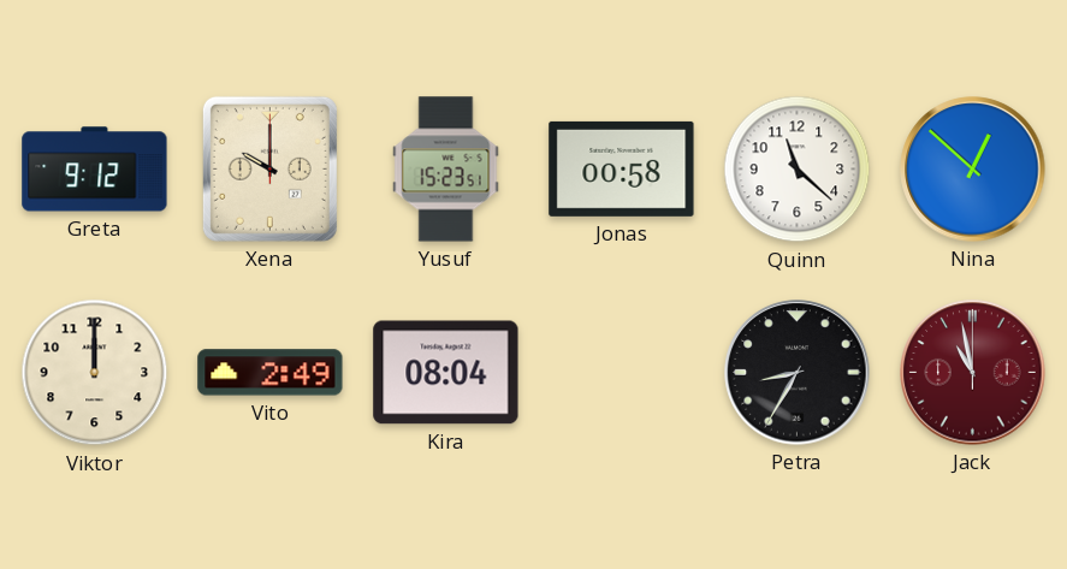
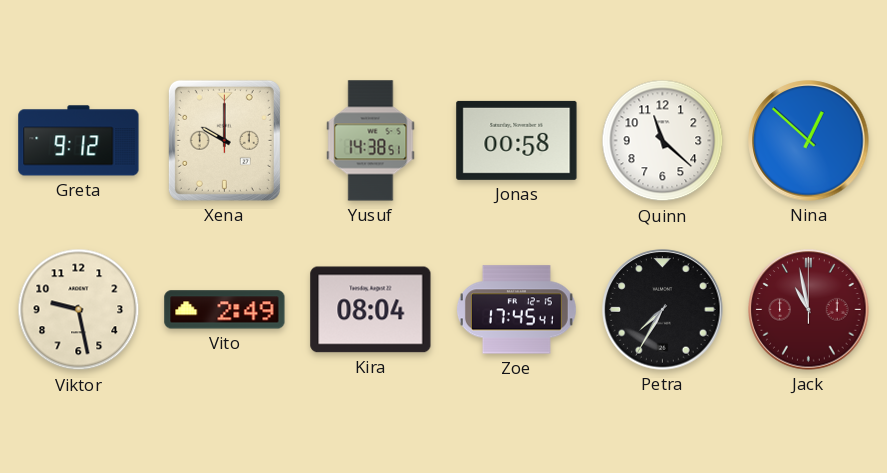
Yusuf: 15:23 -> 14:38 (371, 141)
Viktor: 12:00 -> 9:28 (79, 310)
Zoe: none -> 17:45 (516, 310)
Petra: 8:35 -> 7:35 (663, 310)
